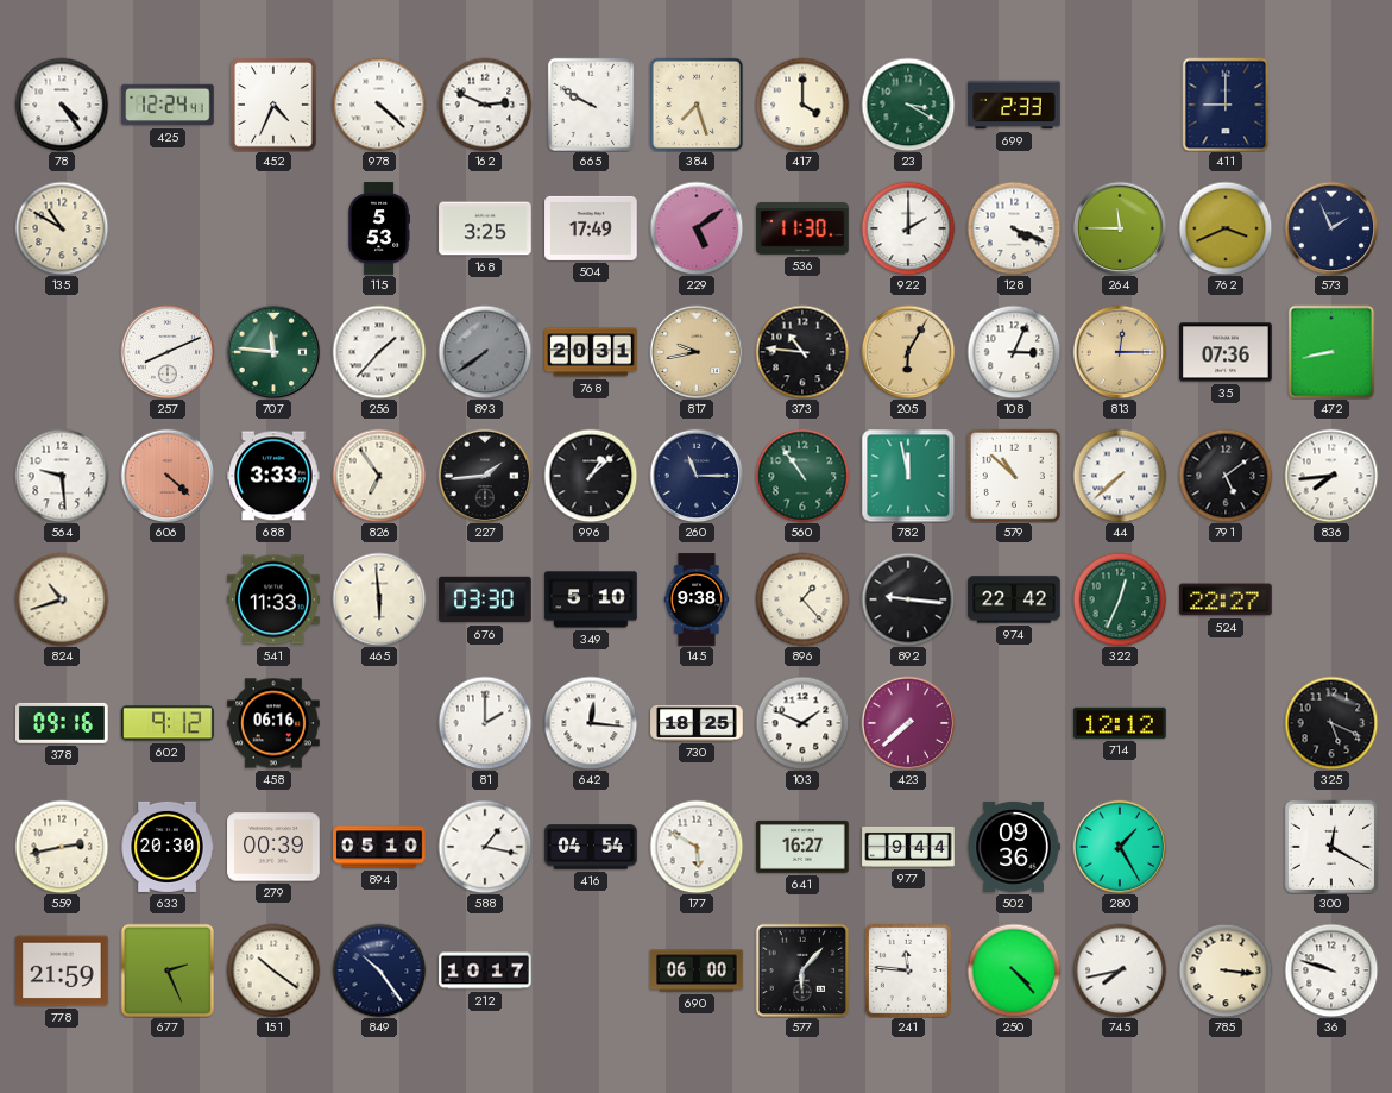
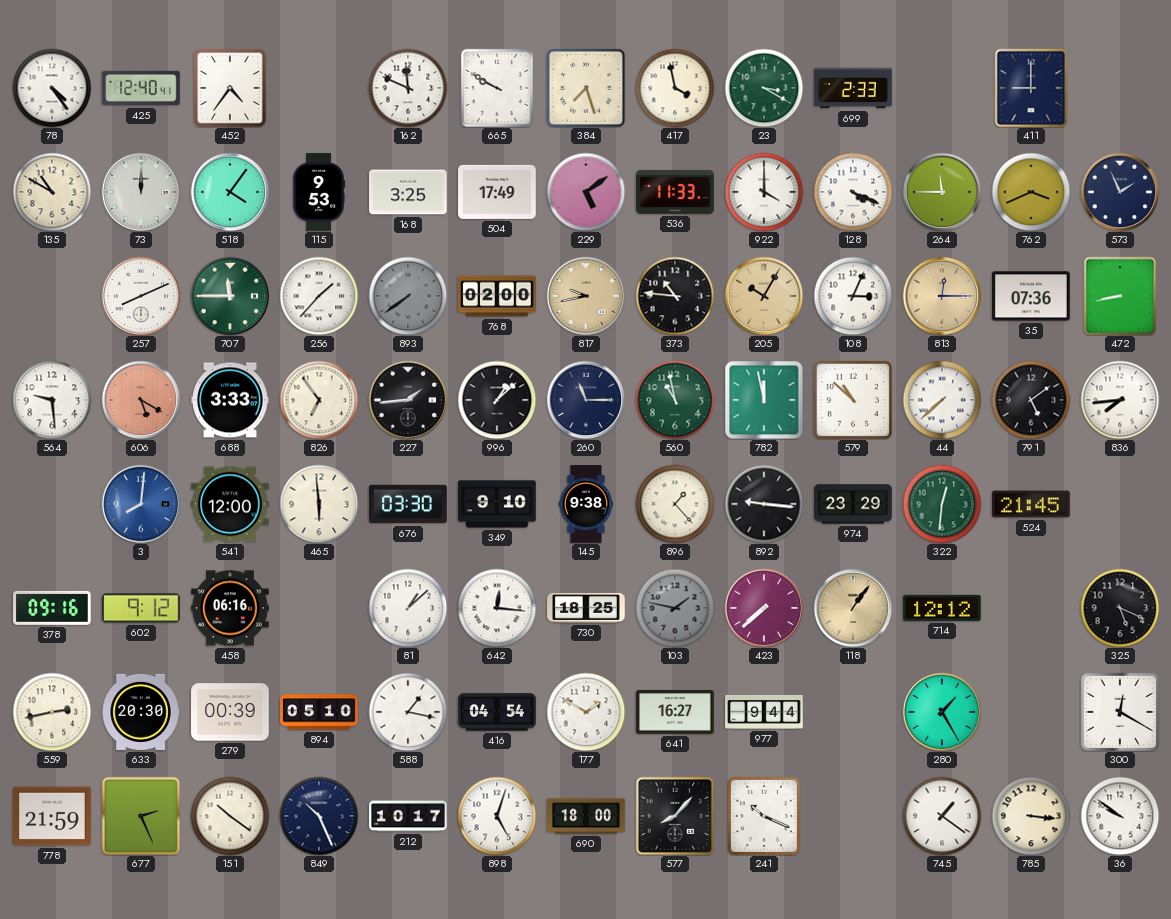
425: 12:24 -> 12:40 (141, 88)
452: 4:34 -> 4:36 (230, 88)
978: 4:22 -> none (379, 105)
162: 2:49 -> 11:49 (408, 88)
417: 4:00 -> 3:58 (675, 88)
73: none -> 12:00 (141, 192)
518: none -> 4:06 (230, 192)
115: 5:53 -> 9:53 (318, 192)
536: 11:30 -> 11:33 (675, 192)
922: 2:00 -> 4:00 (764, 192)
707: 11:46 -> 11:45 (230, 296)
768: 20:31 -> 02:00 (497, 296)
205: 6:05 -> 10:05 (764, 296)
606: 4:22 -> 5:20 (141, 400)
560: 10:54 -> 10:58 (675, 400)
824: 10:42 -> none (62, 599)
3: none -> 8:01 (141, 504)
541: 11:33 -> 12:00 (230, 504)
349: 5:10 -> 9:10 (497, 504)
974: 22:42 -> 23:29 (853, 504)
322: 12:34 -> 12:31 (942, 504)
524: 22:27 -> 21:45 (1031, 504)
81: 2:00 -> 1:08 (408, 608)
103: 1:49 -> 1:47 (675, 608)
103 dial: white -> grey (675, 608)
118: none -> 1:06 (853, 608)
177: 5:50 -> 1:50 (586, 712)
502: 09:36 -> none (1014, 847)
849: 10:24 -> 10:26 (319, 816)
898: none -> 5:03 (497, 816)
690: 06:00 -> 18:00 (586, 816)
577: 6:07 -> 8:07 (675, 816)
241: 11:46 -> 10:19 (764, 816)
250: 4:23 -> none (1014, 970)
745: 7:43 -> 1:21 (942, 816)
36: 9:48 -> 9:51 (1120, 816)
